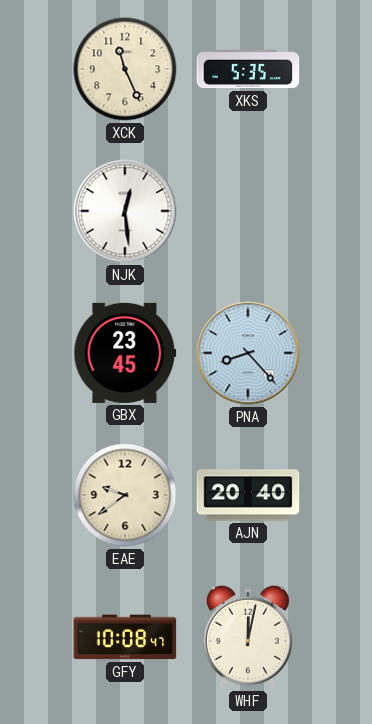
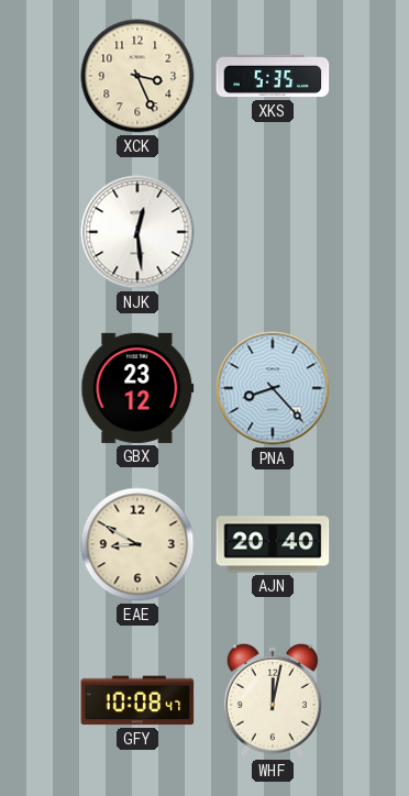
XCK: 11:26 -> 3:26 (137, 76)
GBX: 23:45 -> 23:12 (137, 388)
EAE: 9:39 -> 8:50 (137, 544)
